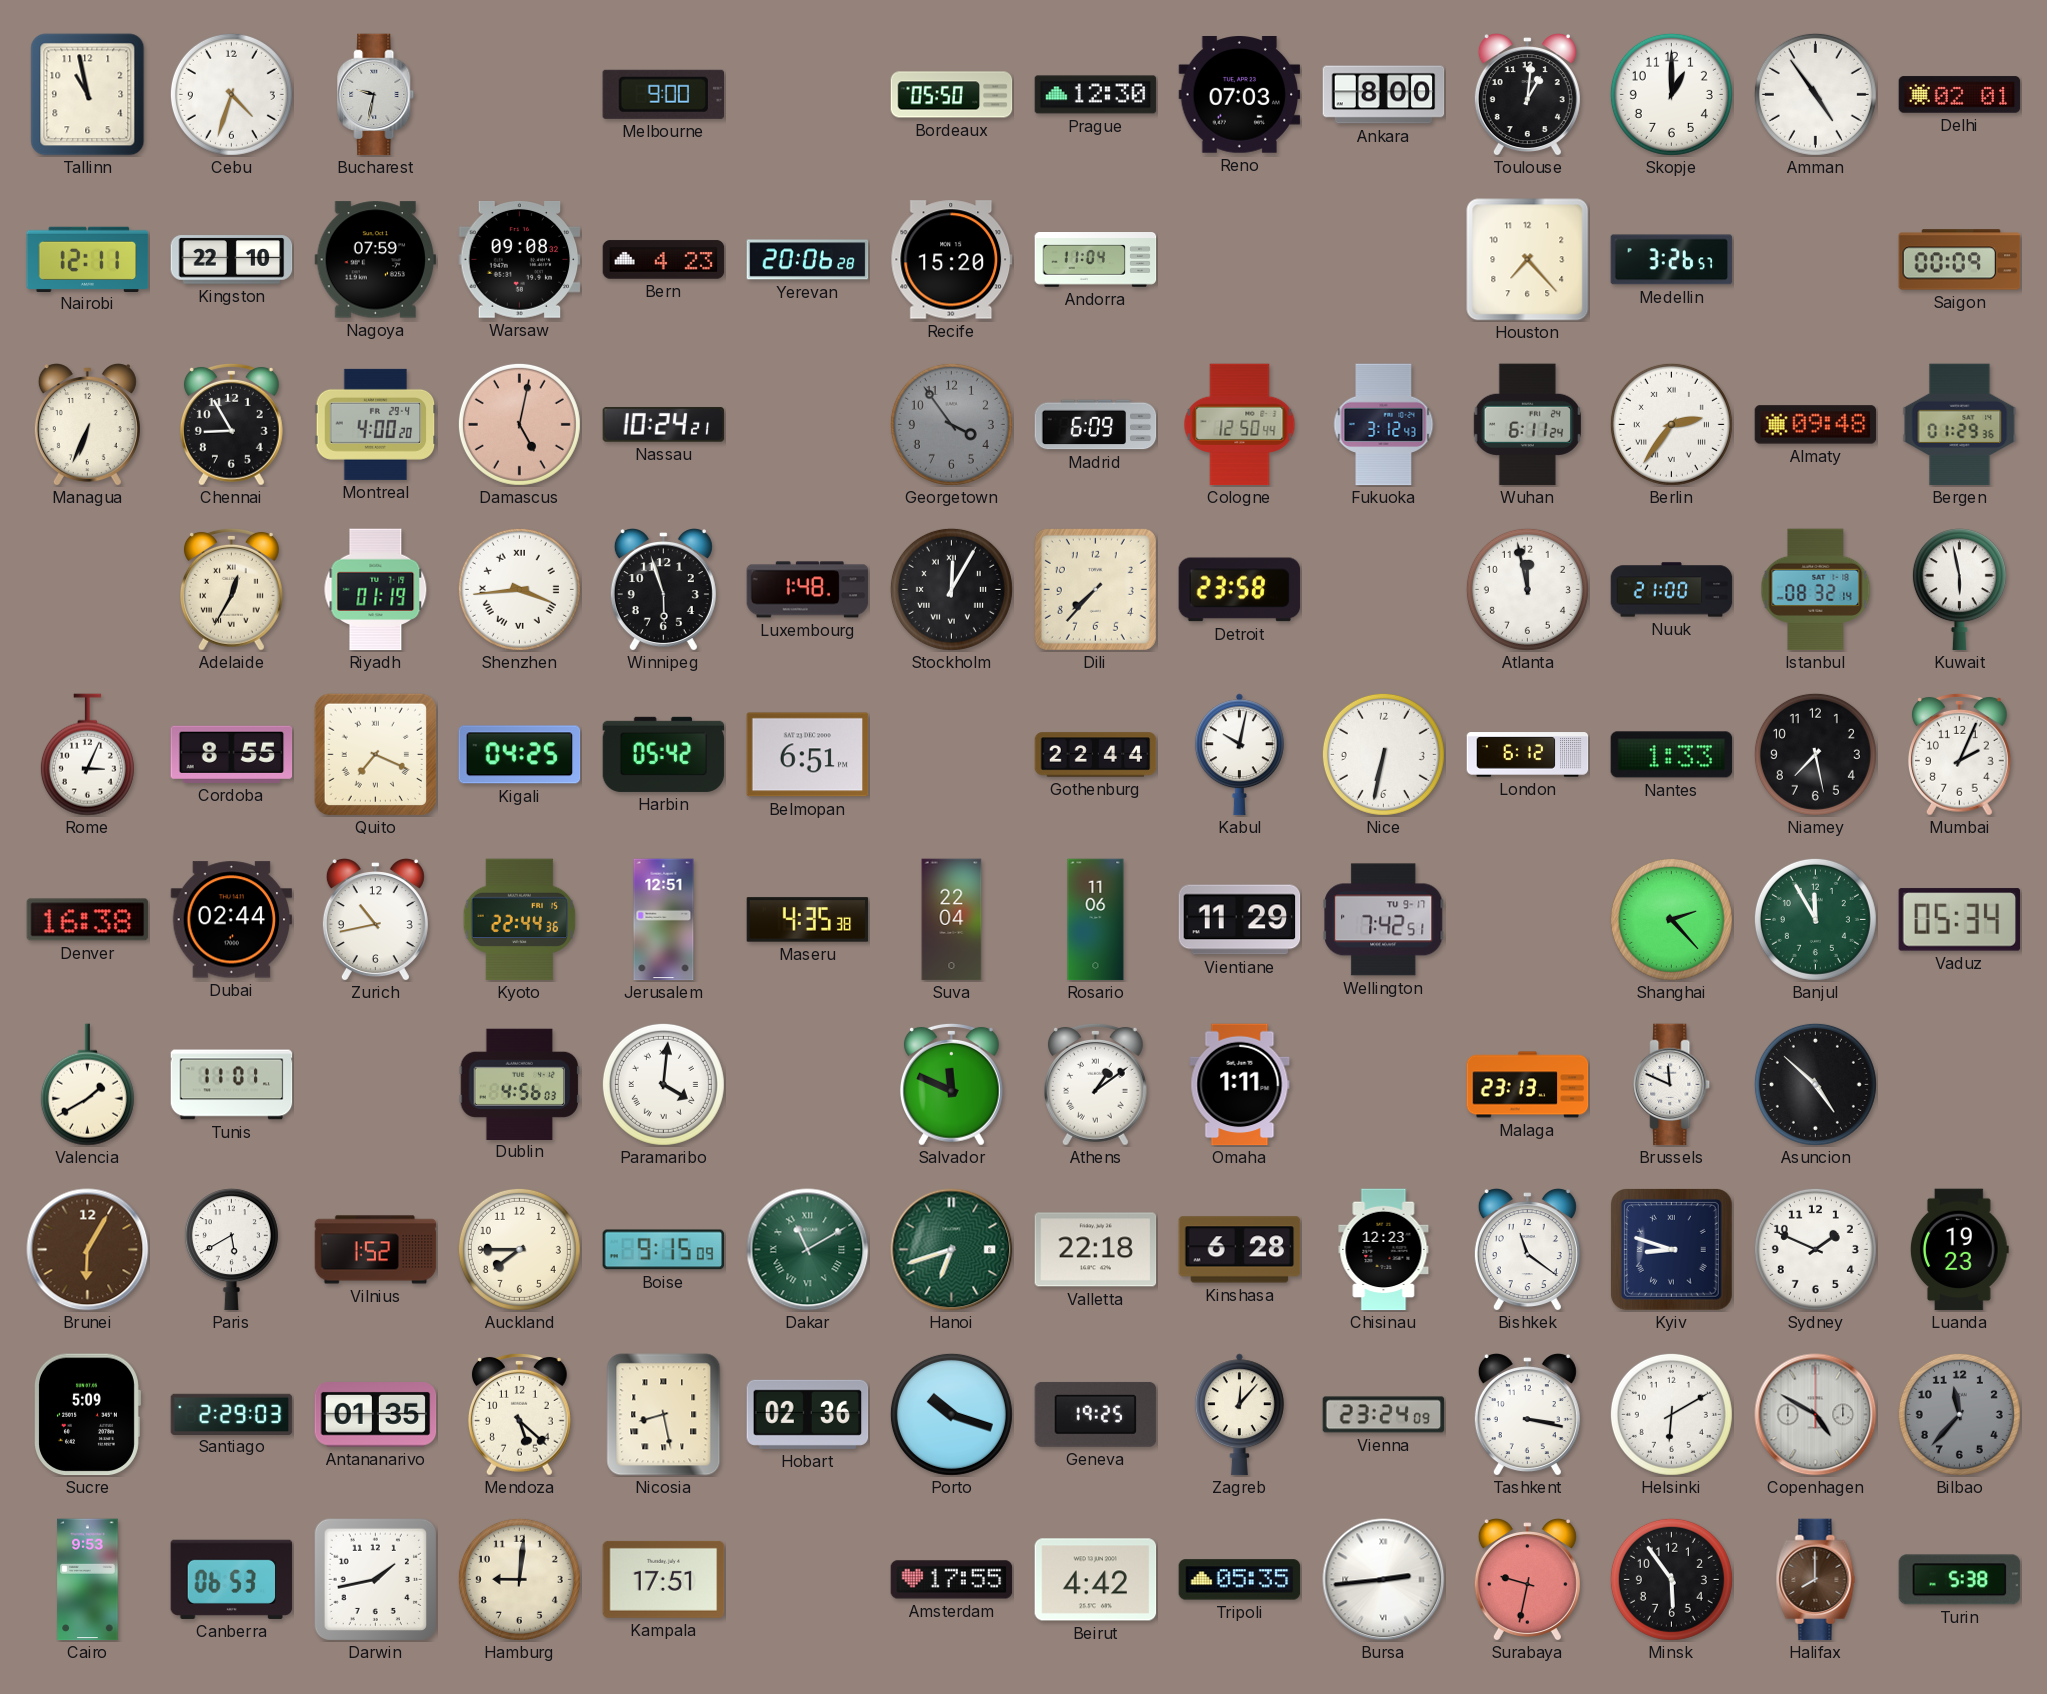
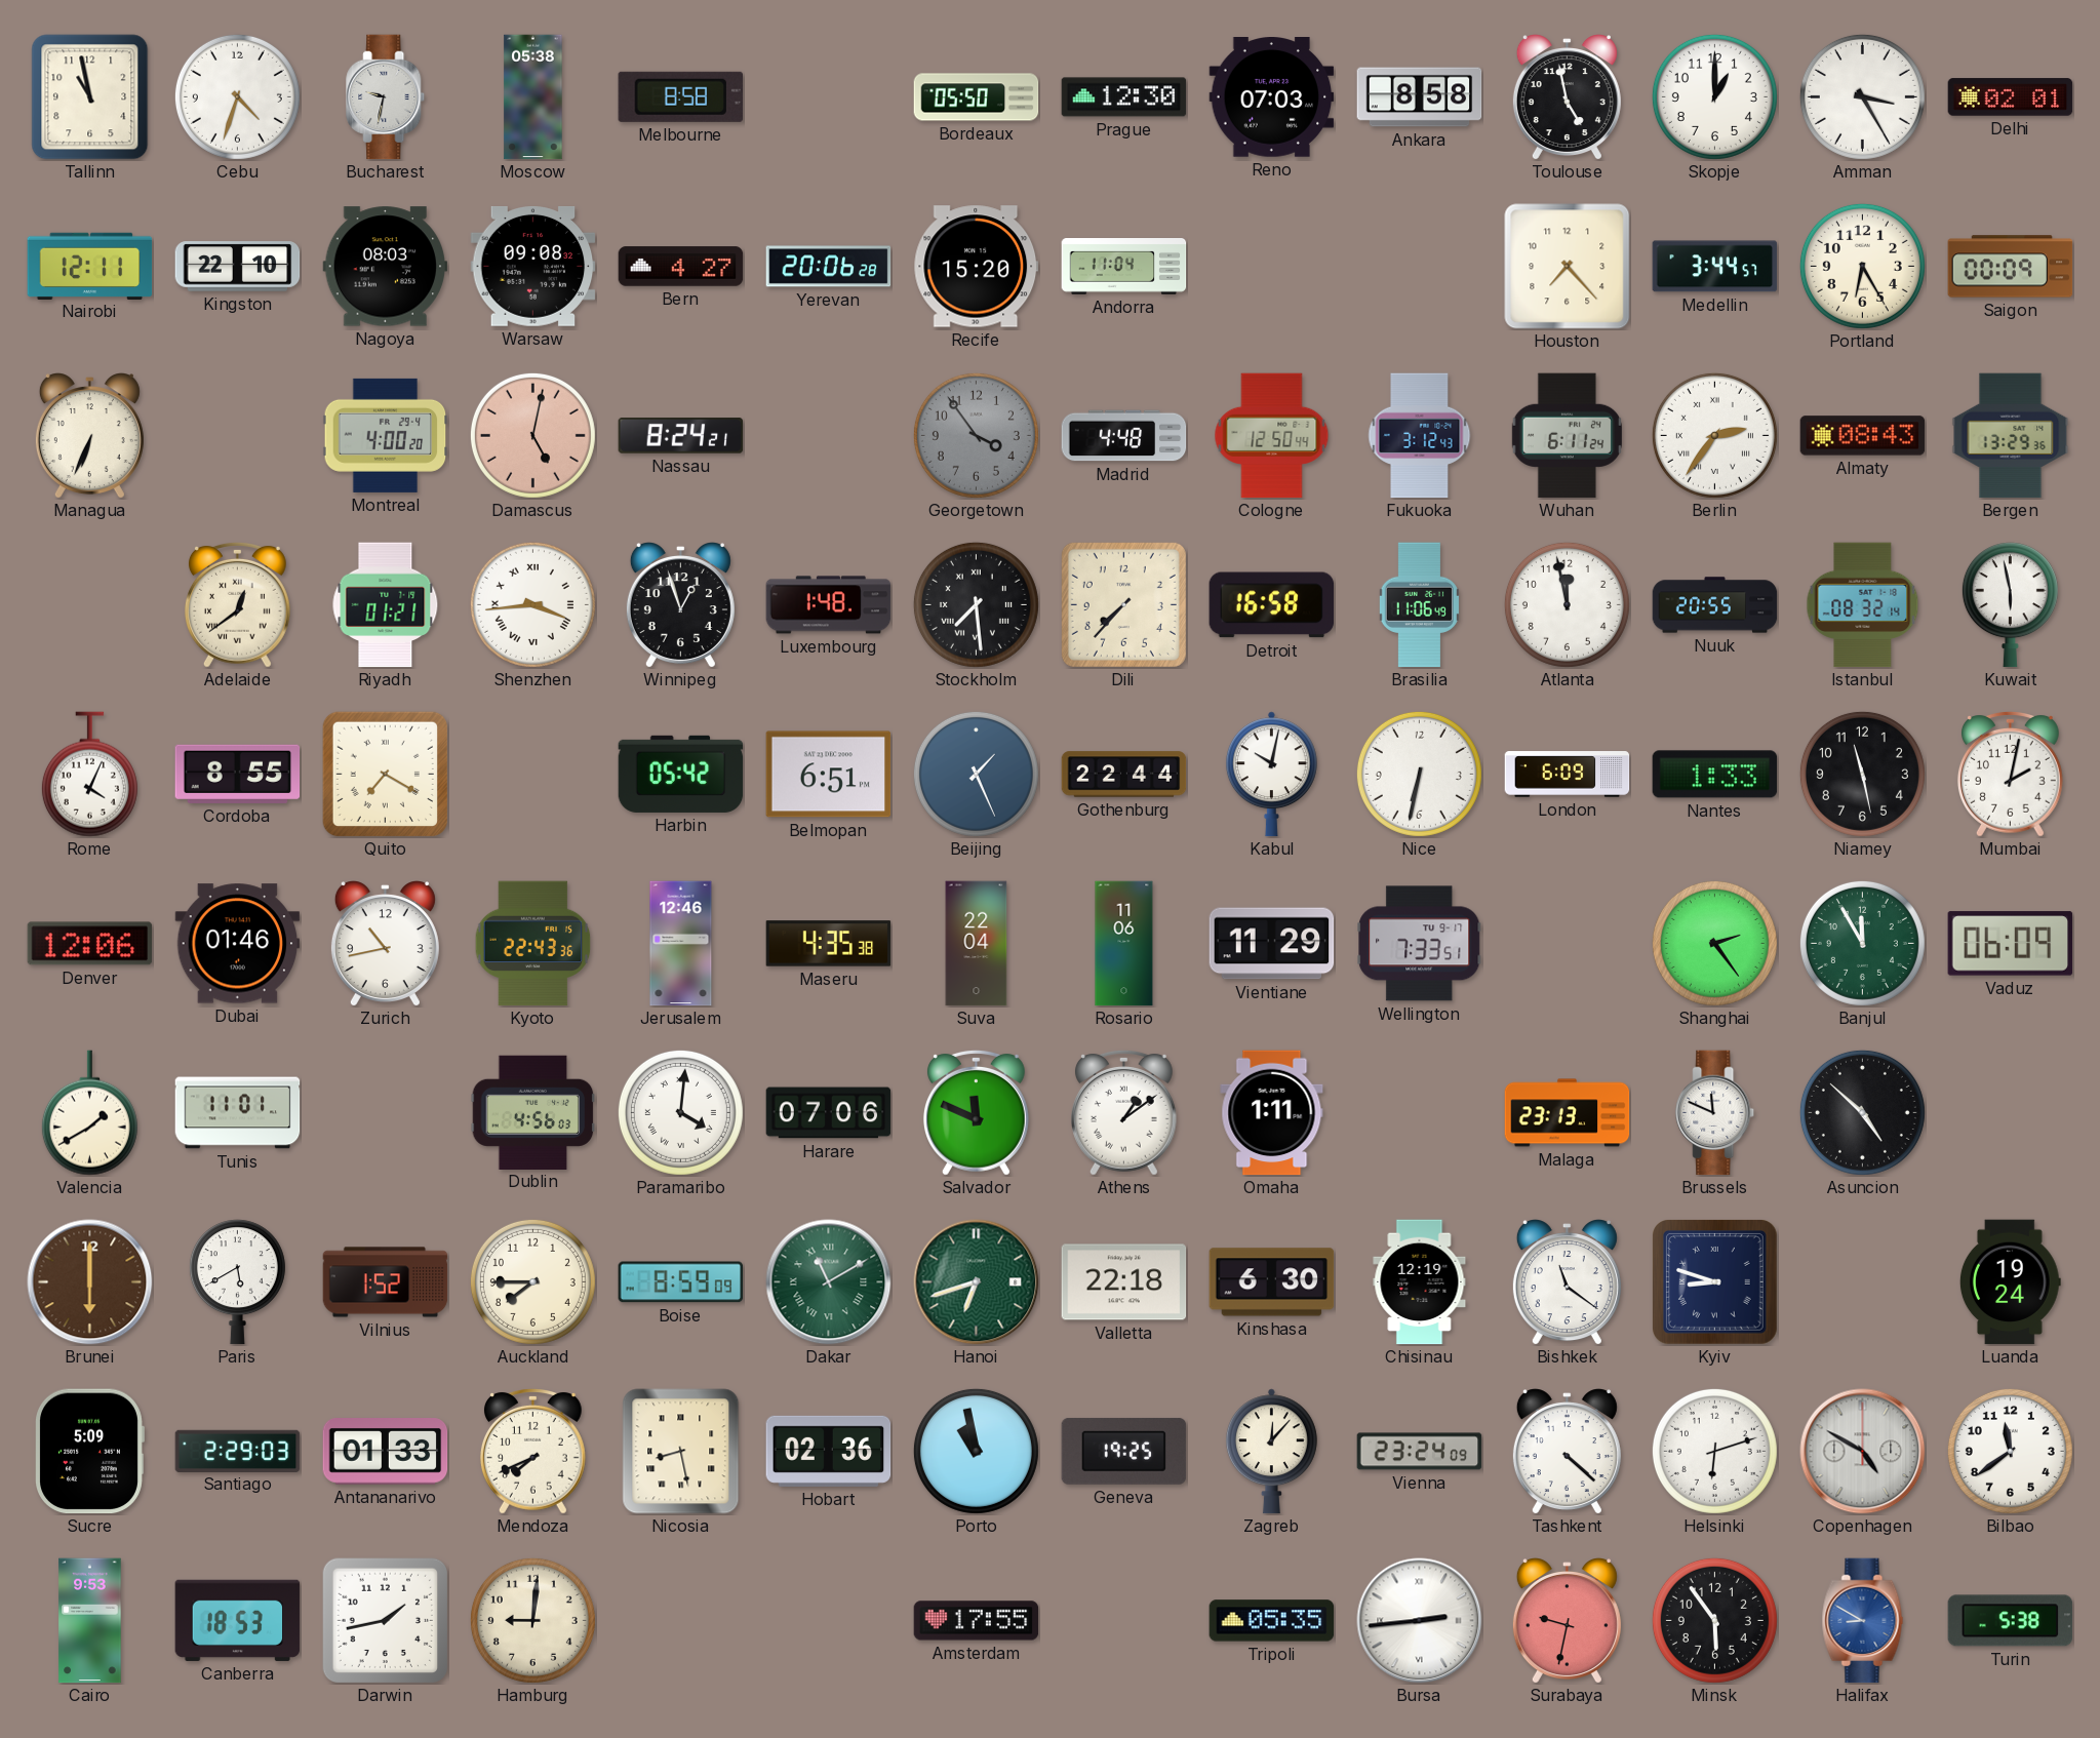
Moscow: none -> 05:38 (533, 97)
Melbourne: 9:00 -> 8:58 (680, 96)
Ankara: 8:00 -> 8:58 (1420, 97)
Toulouse: 1:01 -> 4:58 (1567, 97)
Amman: 4:54 -> 3:25 (1862, 96)
Nagoya: 07:59 -> 08:03 (386, 267)
Bern: 4:23 -> 4:27 (681, 267)
Medellin: 3:26 -> 3:44 (1715, 267)
Portland: none -> 6:25 (1862, 266)
Chennai: 8:55 -> none (231, 424)
Nassau: 10:24 -> 8:24 (681, 436)
Madrid: 6:09 -> 4:48 (1124, 436)
Almaty: 09:48 -> 08:43 (1863, 436)
Bergen: 01:29 -> 13:29 (2011, 436)
Adelaide: 12:35 -> 12:39 (237, 604)
Riyadh: 01:19 -> 01:21 (386, 605)
Winnipeg: 5:57 -> 12:57 (680, 605)
Stockholm: 12:05 -> 7:29 (976, 604)
Detroit: 23:58 -> 16:58 (1272, 605)
Brasilia: none -> 11:06 (1419, 605)
Nuuk: 21:00 -> 20:55 (1715, 605)
Rome: 3:04 -> 4:04 (89, 775)
Quito: 7:19 -> 7:20 (385, 774)
Kigali: 04:25 -> none (520, 755)
Beijing: none -> 1:26 (976, 774)
London: 6:12 -> 6:09 (1568, 775)
Niamey: 7:28 -> 11:28 (1862, 774)
Mumbai: 2:04 -> 2:02 (2010, 774)
Denver: 16:38 -> 12:06 (90, 944)
Dubai: 02:44 -> 01:46 (238, 944)
Kyoto: 22:44 -> 22:43 (533, 944)
Jerusalem: 12:51 -> 12:46 (681, 944)
Wellington: 7:42 -> 7:33 (1420, 944)
Shanghai: 2:23 -> 2:24 (1714, 943)
Vaduz: 05:34 -> 06:09 (2011, 944)
Harare: none -> 07:06 (829, 1113)
Brunei: 6:05 -> 6:00 (90, 1282)
Boise: 9:15 -> 8:59 (681, 1282)
Kinshasa: 6:28 -> 6:30 (1272, 1282)
Chisinau: 12:23 -> 12:19 (1420, 1282)
Sydney: 1:49 -> none (1815, 1249)
Luanda: 19:23 -> 19:24 (2010, 1282)
Antananarivo: 01:35 -> 01:33 (386, 1452)
Mendoza: 5:22 -> 7:41 (532, 1451)
Porto: 10:18 -> 10:58 (976, 1451)
Tashkent: 3:17 -> 4:22 (1567, 1452)
Helsinki: 6:10 -> 6:12 (1714, 1451)
Bilbao: 11:37 -> 11:39 (2010, 1451)
Bilbao dial: grey -> white (2010, 1451)
Canberra: 06:53 -> 18:53 (238, 1620)
Kampala: 17:51 -> none (664, 1579)
Beirut: 4:42 -> none (1096, 1580)
Halifax: 8:00 -> 8:50 (1863, 1621)
Halifax dial: brown -> blue (1863, 1621)
